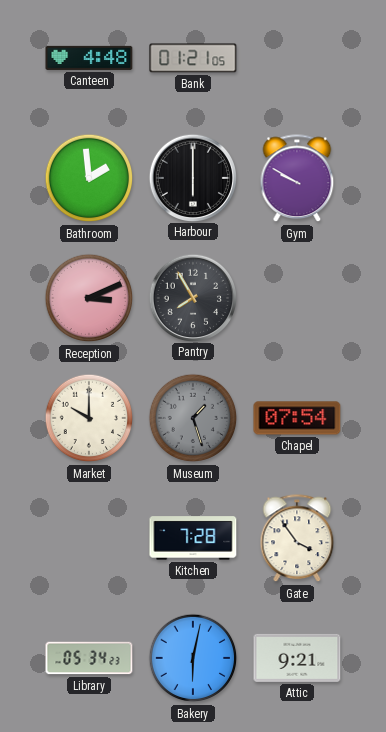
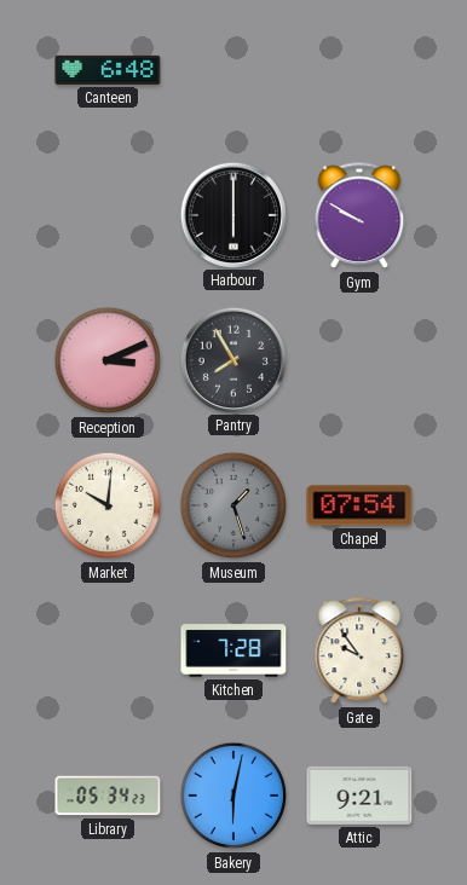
Canteen: 4:48 -> 6:48 (108, 70)
Bank: 01:21 -> none (193, 58)
Bathroom: 1:59 -> none (89, 178)
Market: 10:00 -> 10:01 (108, 505)
Gate: 3:54 -> 9:54 (359, 652)
